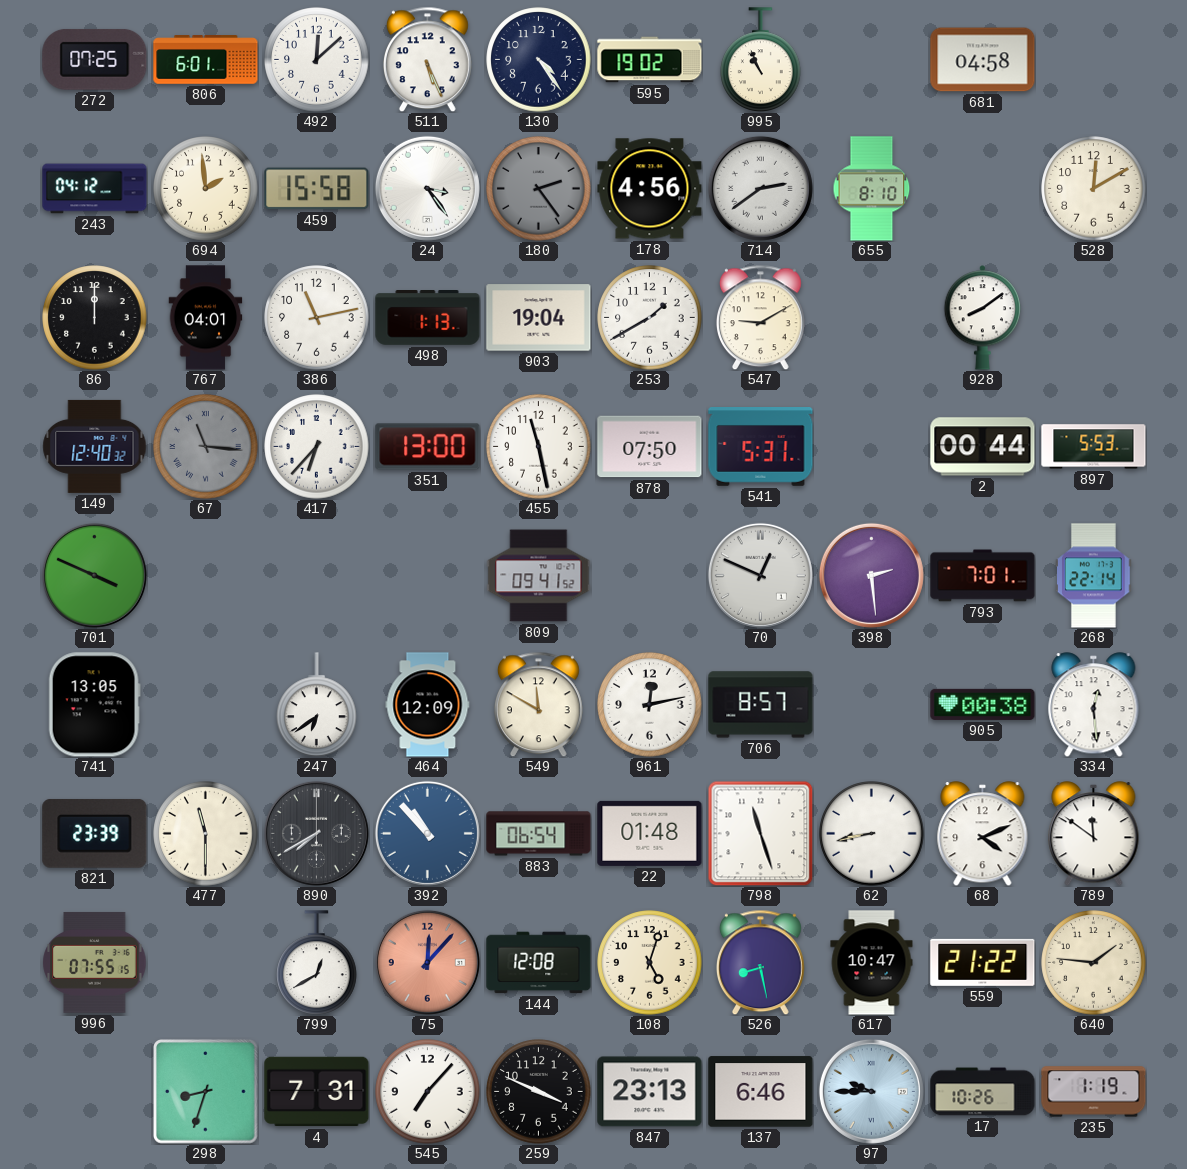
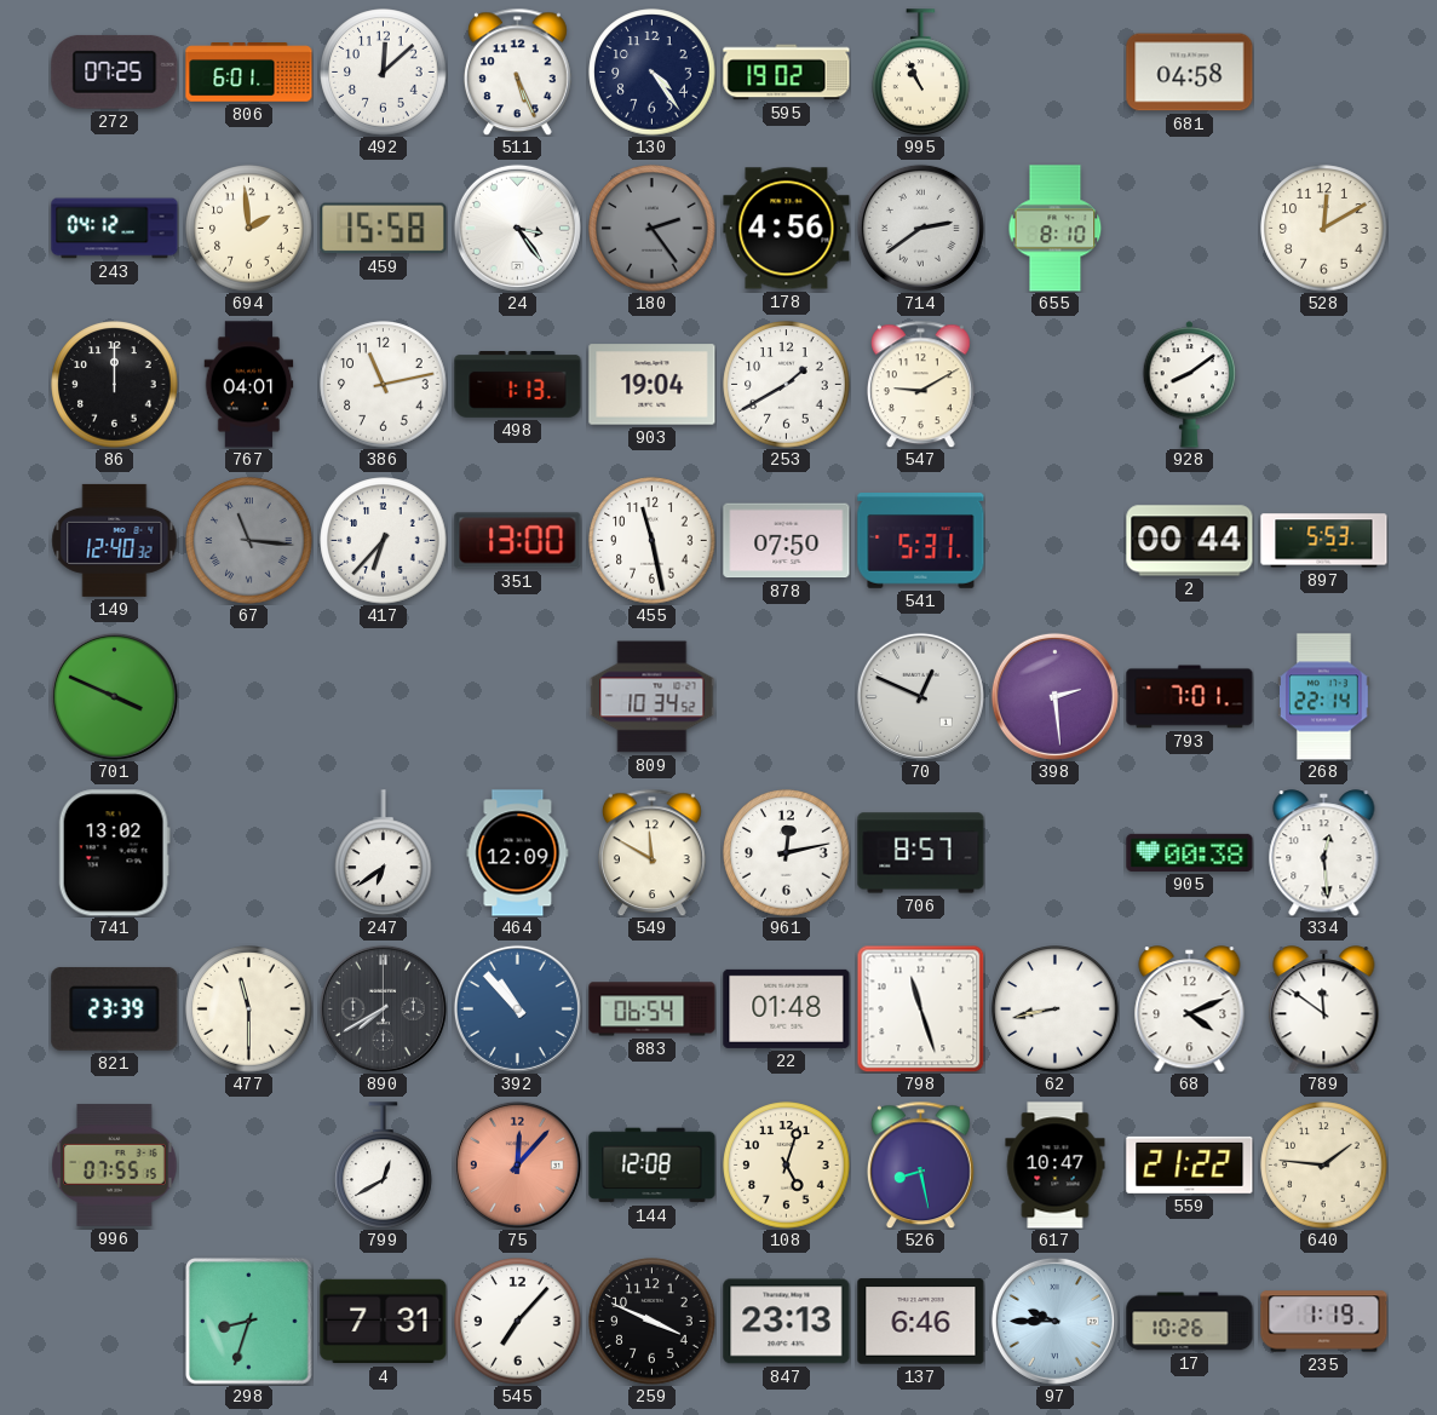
809: 09:41 -> 10:34 (653, 697)
741: 13:05 -> 13:02 (114, 853)
